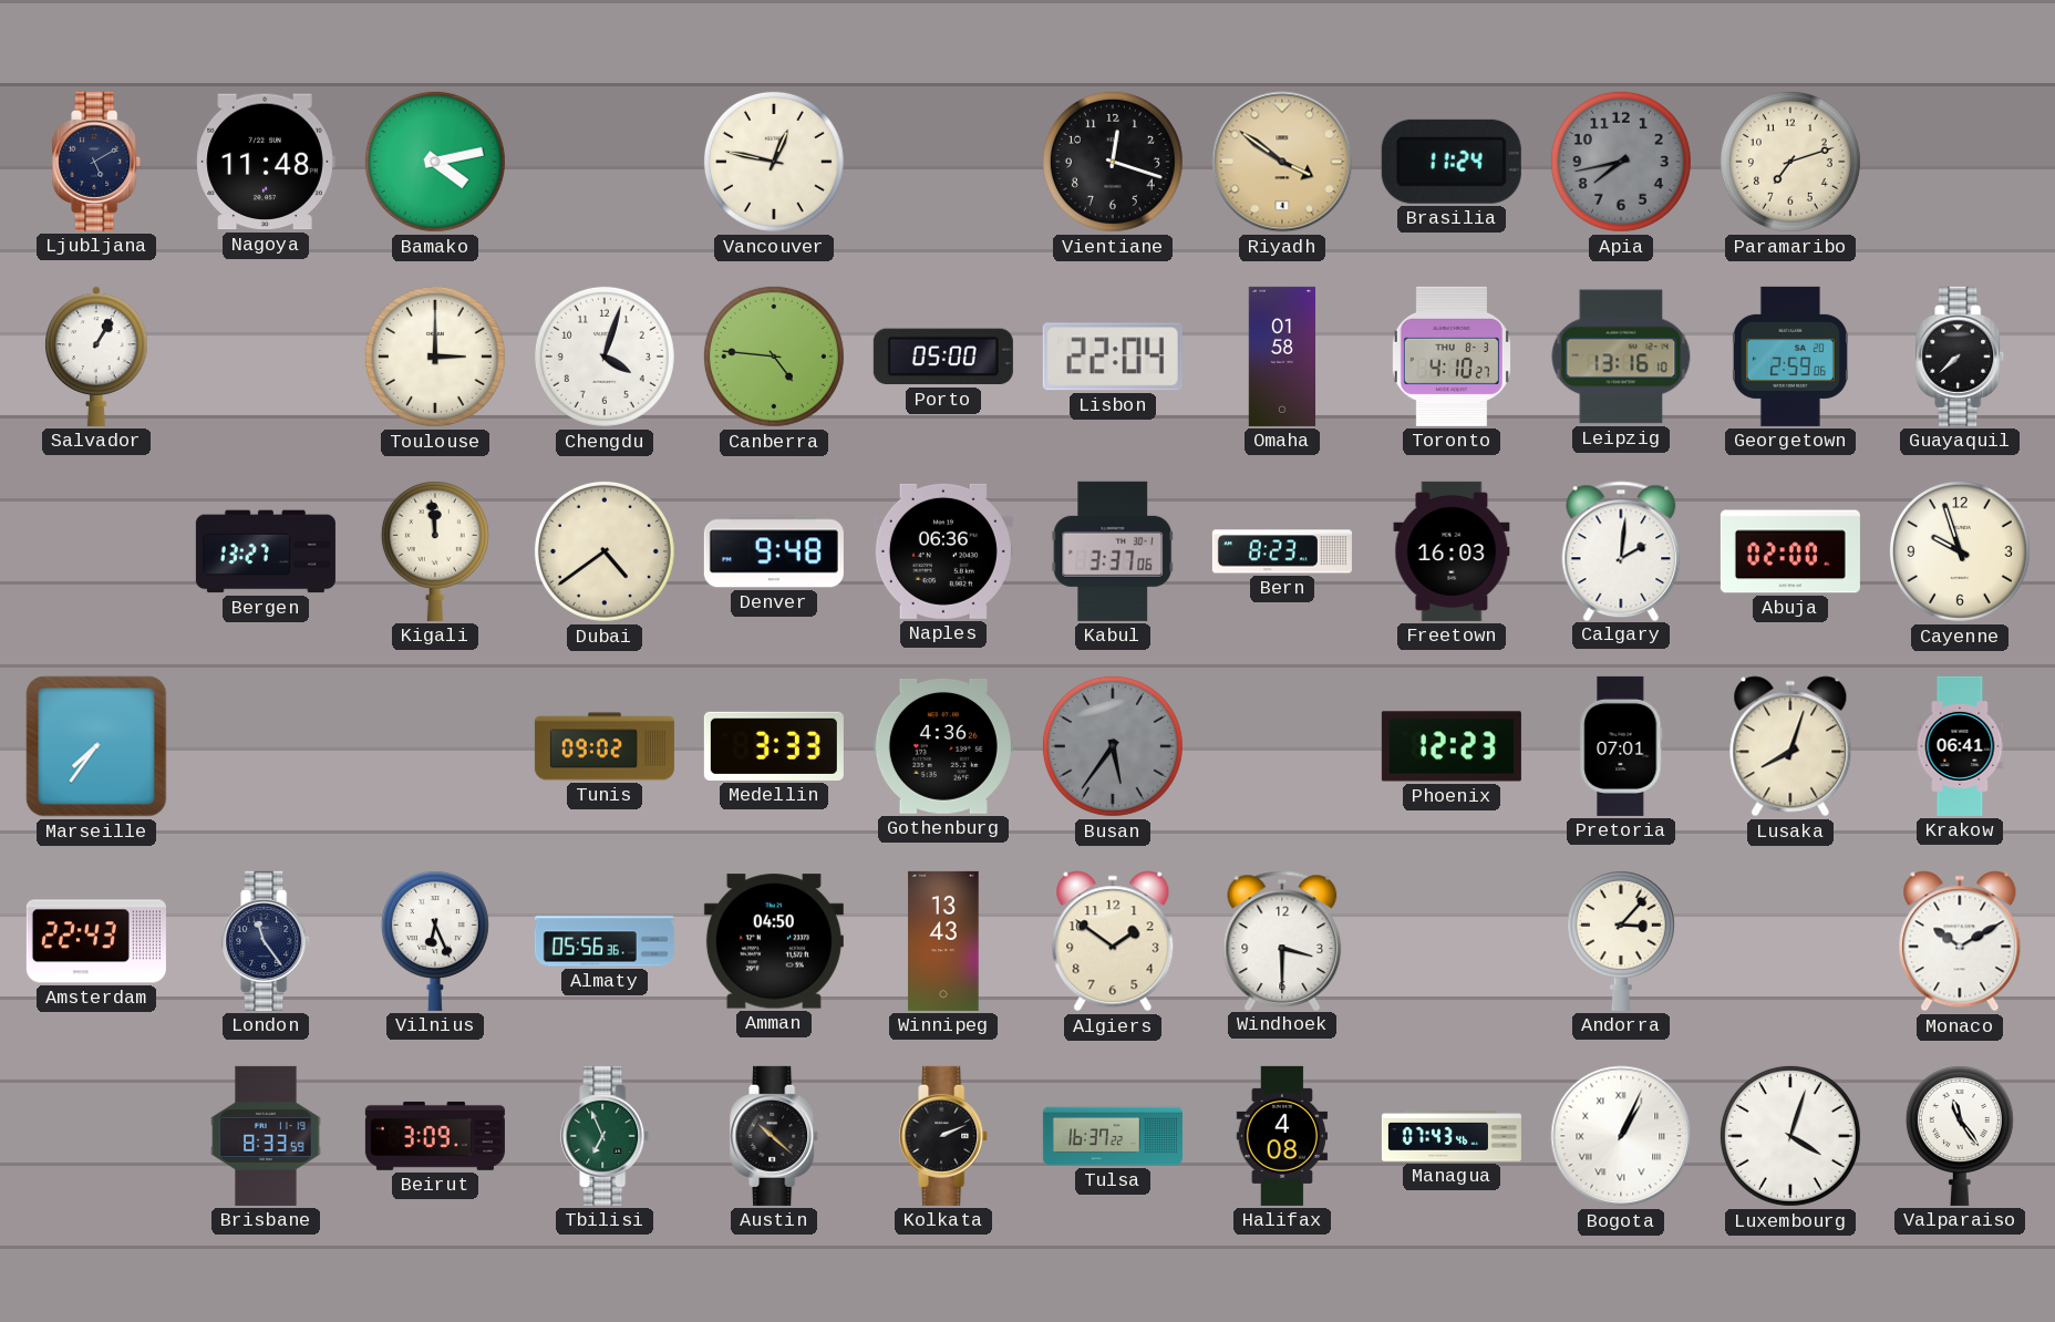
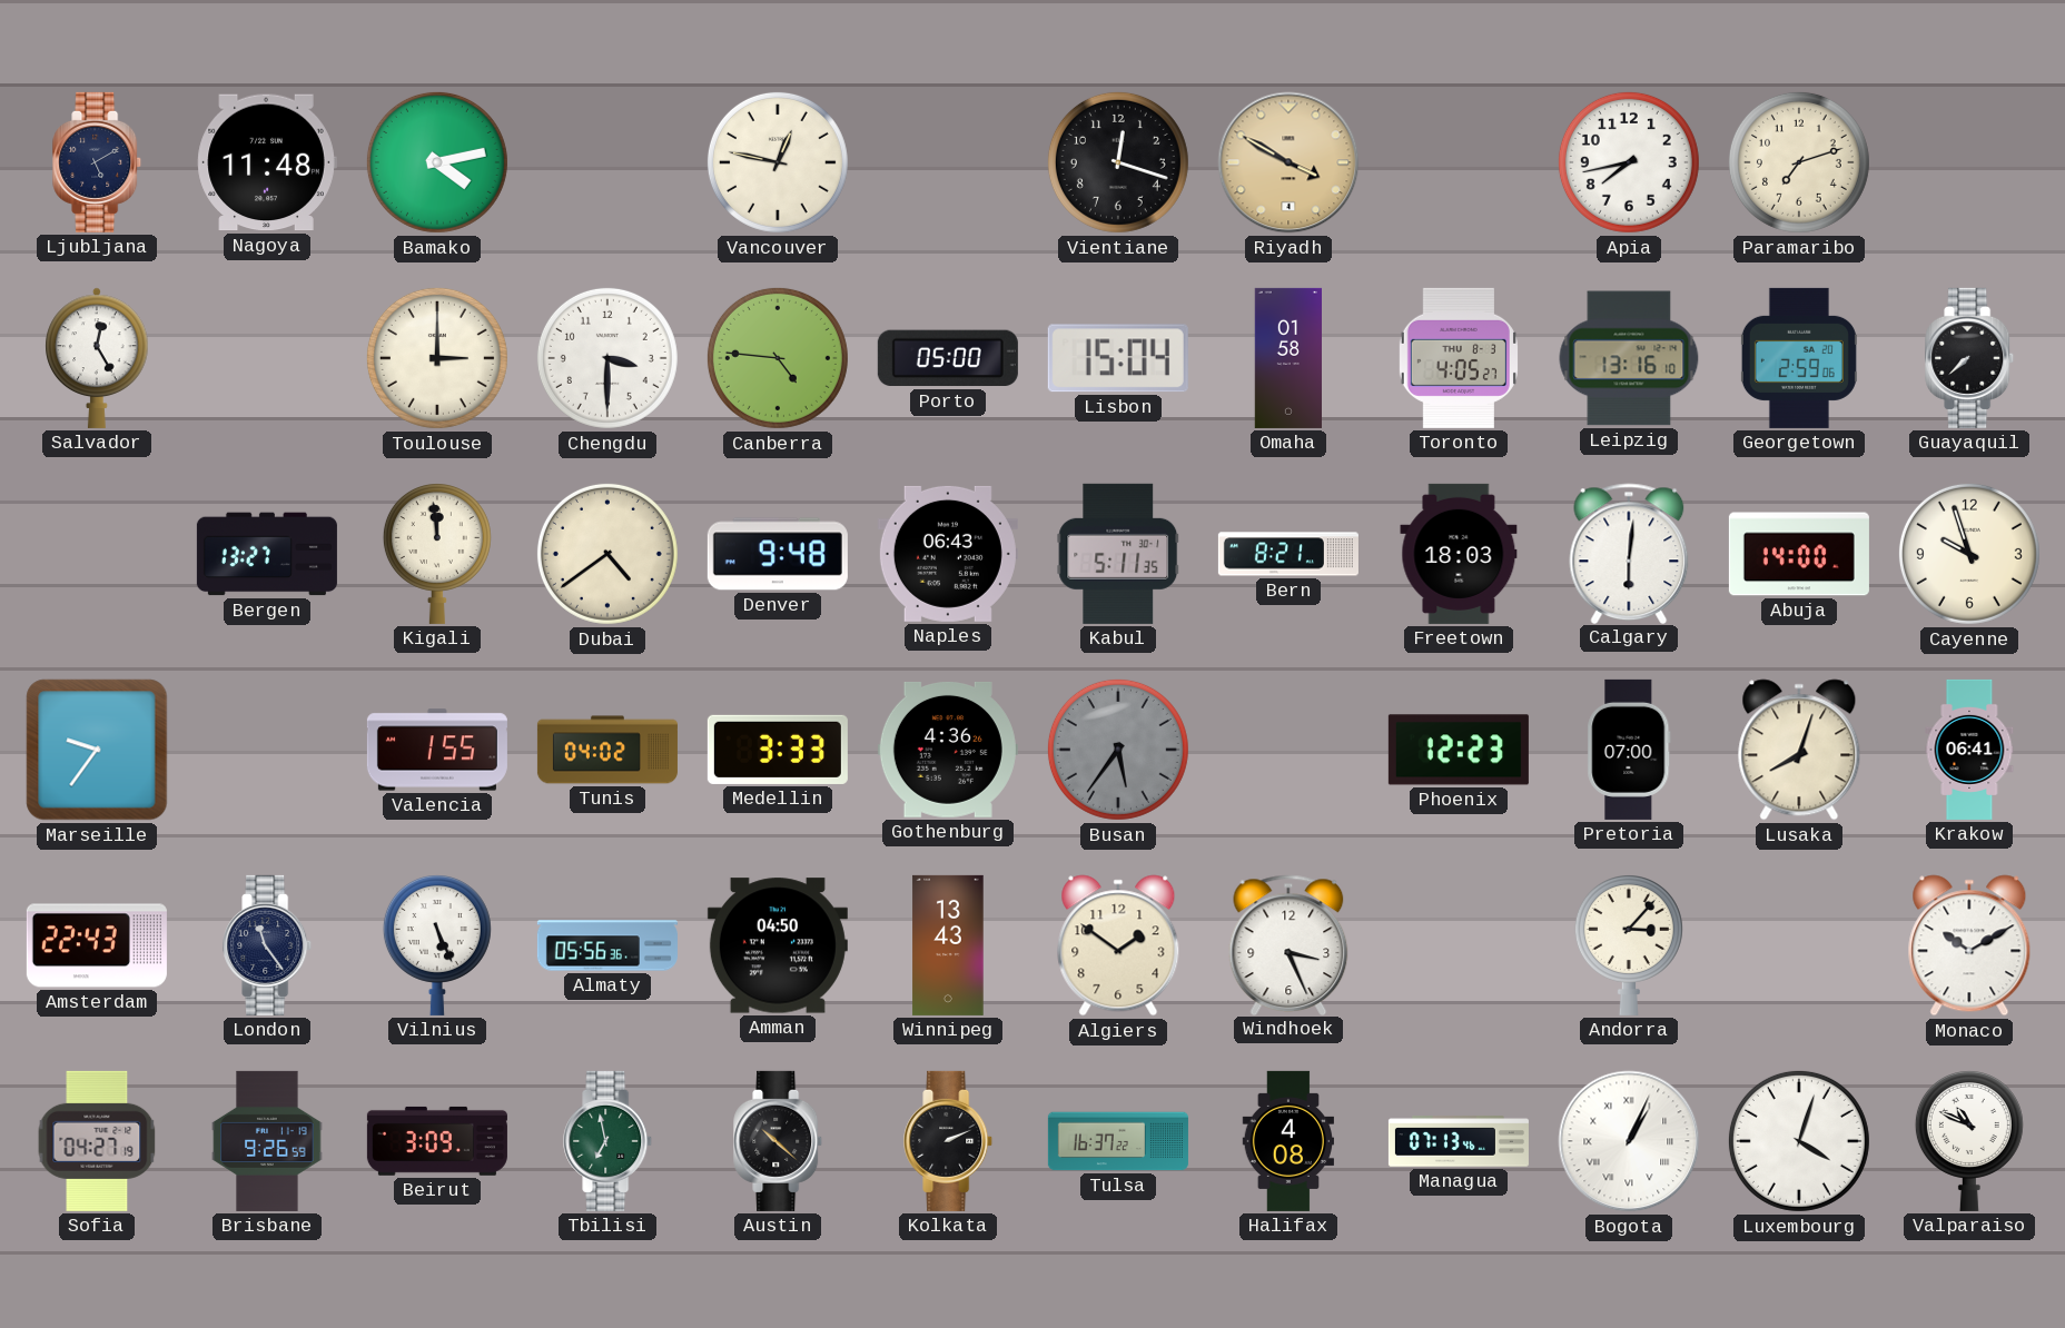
Riyadh: 3:51 -> 3:50 (1288, 162)
Brasilia: 11:24 -> none (1452, 162)
Apia dial: grey -> white (1629, 162)
Salvador: 1:05 -> 12:25 (97, 358)
Chengdu: 4:03 -> 3:30 (607, 358)
Lisbon: 22:04 -> 15:04 (1118, 358)
Toronto: 4:10 -> 4:05 (1459, 358)
Naples: 06:36 -> 06:43 (948, 554)
Kabul: 3:37 -> 5:11 (1118, 554)
Bern: 8:23 -> 8:21 (1288, 554)
Freetown: 16:03 -> 18:03 (1459, 554)
Calgary: 2:01 -> 6:01 (1629, 553)
Abuja: 02:00 -> 14:00 (1799, 554)
Marseille: 7:36 -> 9:36 (97, 750)
Valencia: none -> 1:55 (437, 750)
Tunis: 09:02 -> 04:02 (607, 750)
Pretoria: 07:01 -> 07:00 (1629, 750)
Vilnius: 6:26 -> 5:26 (437, 945)
Windhoek: 3:30 -> 3:26 (1288, 944)
Sofia: none -> 04:27 (97, 1141)
Brisbane: 8:33 -> 9:26 (267, 1141)
Tbilisi: 6:56 -> 6:58 (609, 1141)
Managua: 07:43 -> 07:13 (1459, 1141)
Valparaiso: 11:24 -> 10:49 (1969, 1141)
